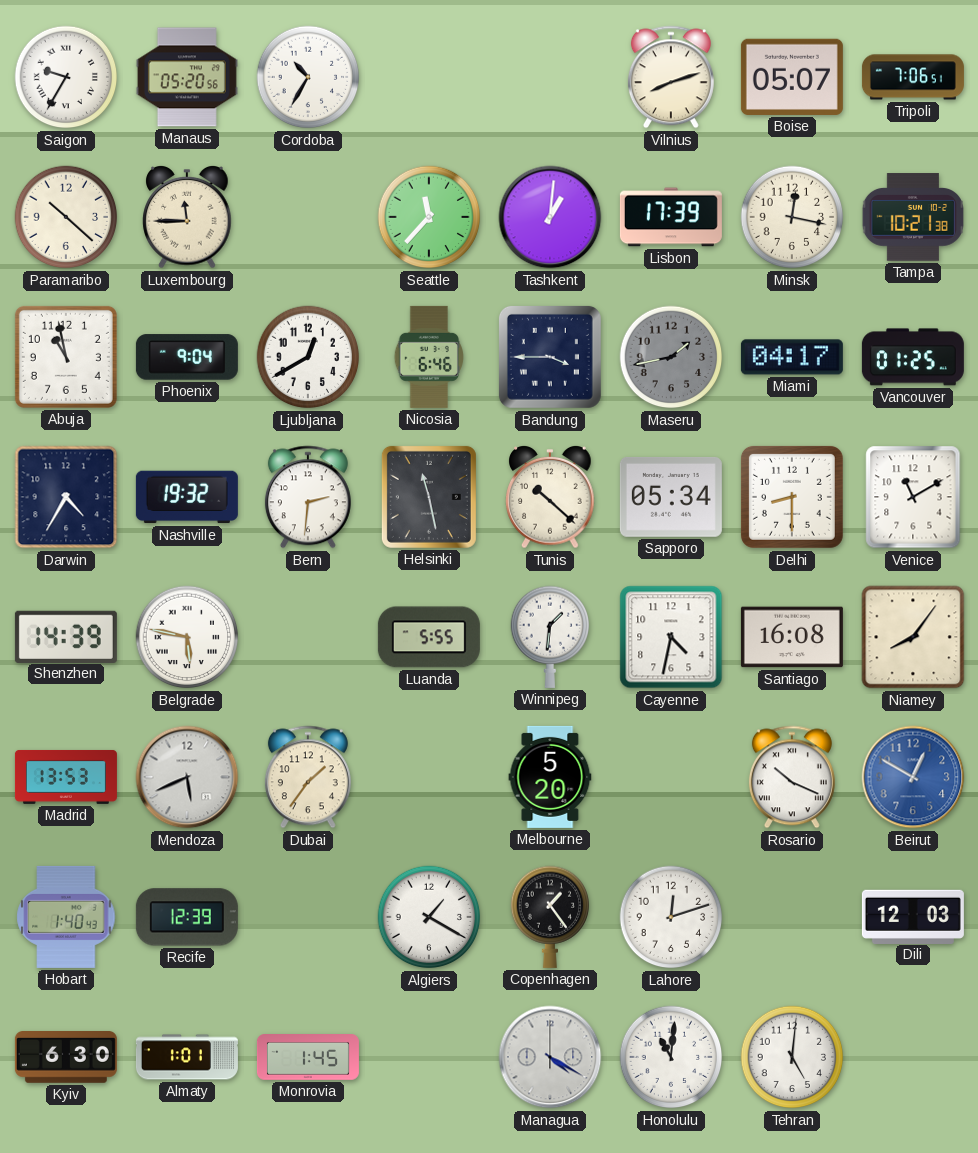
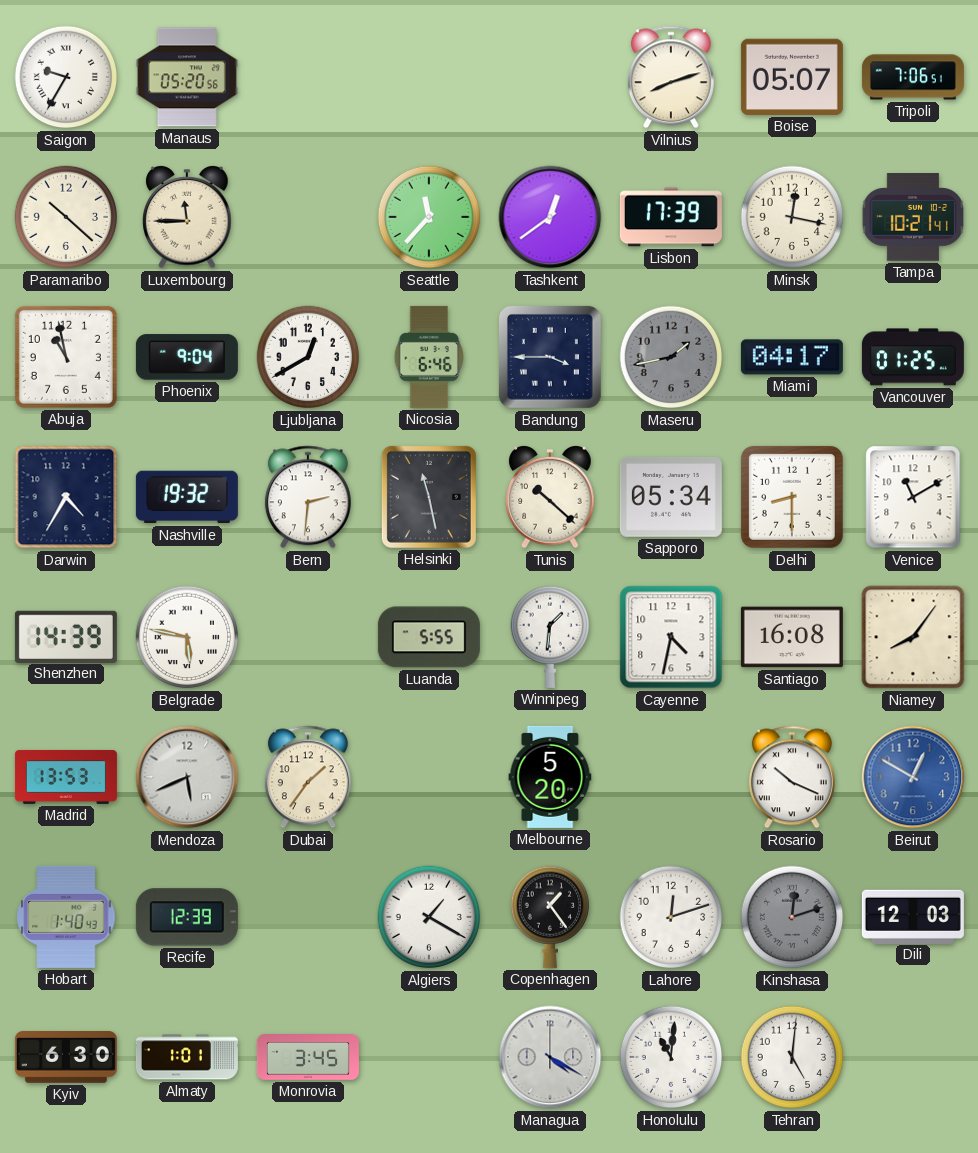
Cordoba: 10:35 -> none (308, 77)
Tashkent: 1:01 -> 12:39 (550, 217)
Tampa: 10:21:38 -> 10:21:41 (913, 217)
Kinshasa: none -> 12:12 (792, 917)
Monrovia: 1:45 -> 3:45 (308, 1057)
